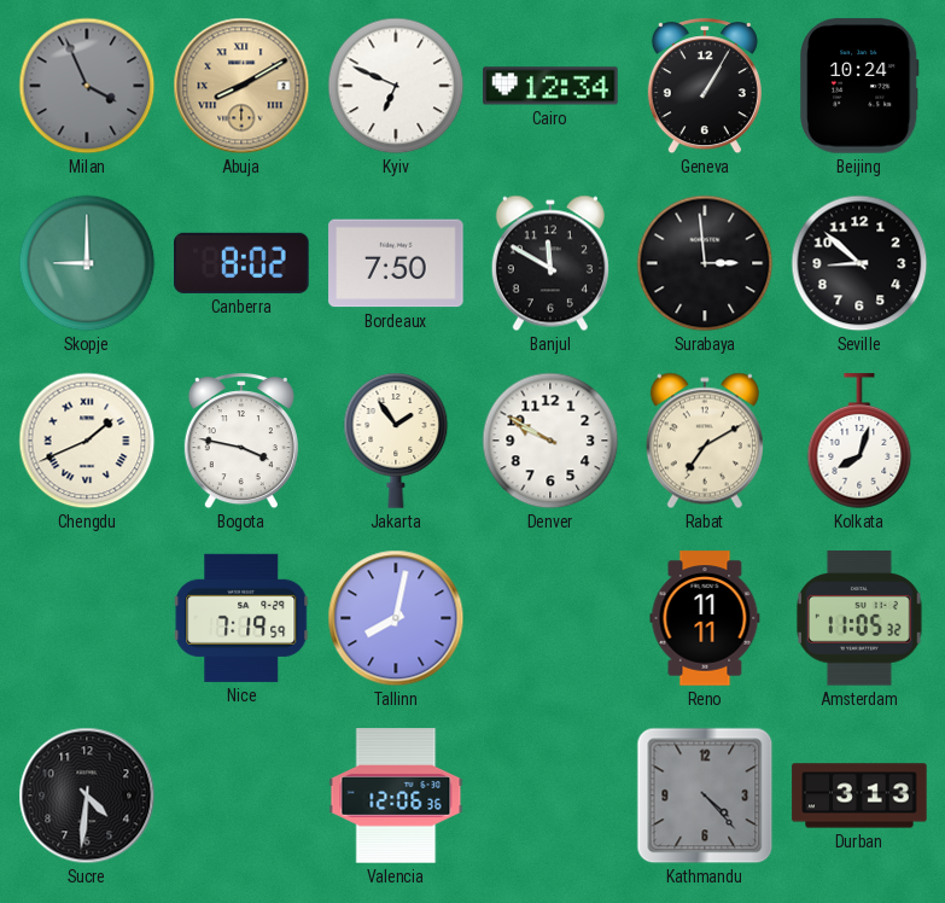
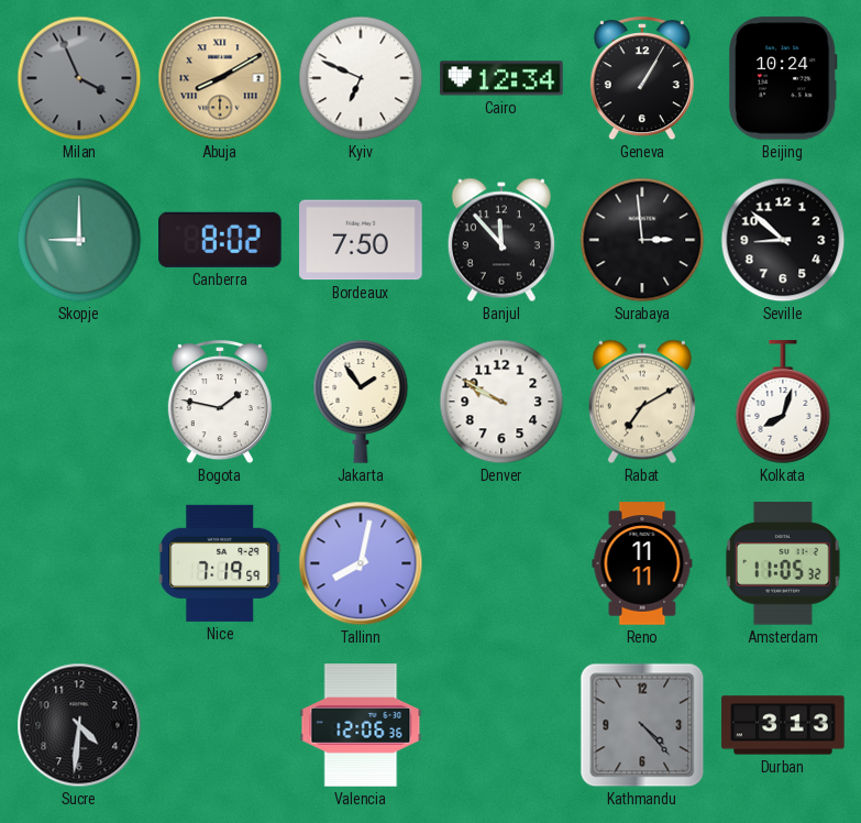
Banjul: 11:50 -> 11:53 (501, 240)
Chengdu: 1:41 -> none (87, 441)
Bogota: 3:47 -> 1:47 (220, 403)
